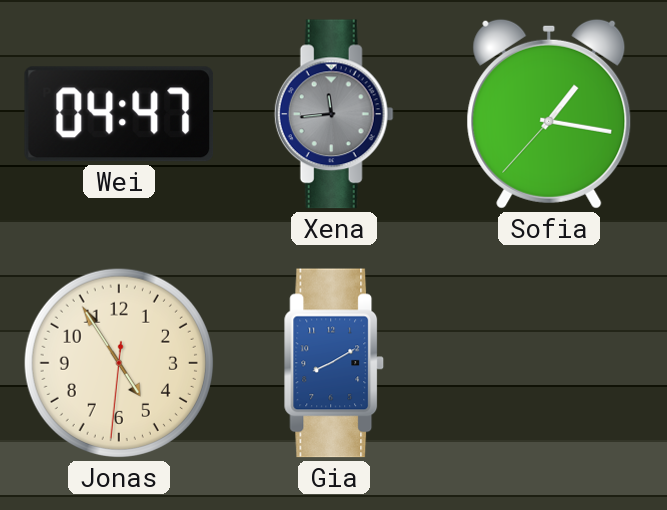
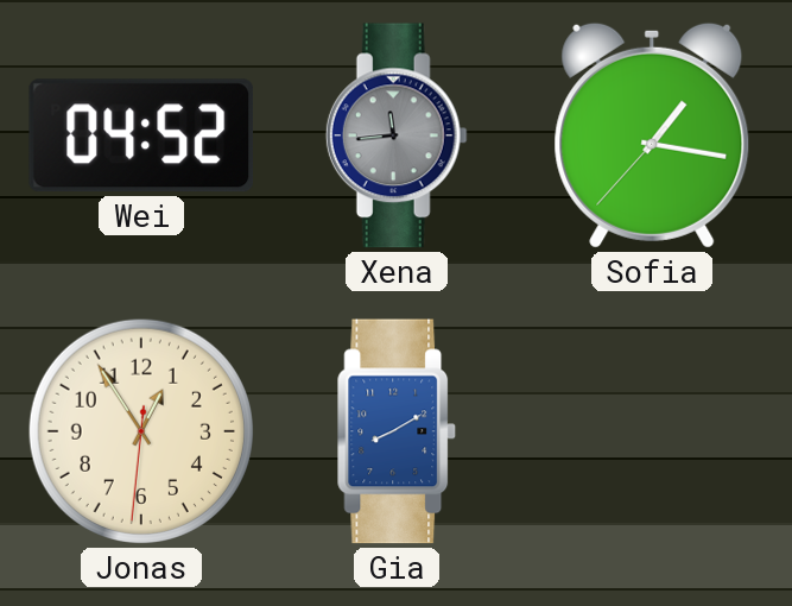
Wei: 04:47 -> 04:52 (141, 135)
Jonas: 4:54 -> 12:54 (141, 431)
